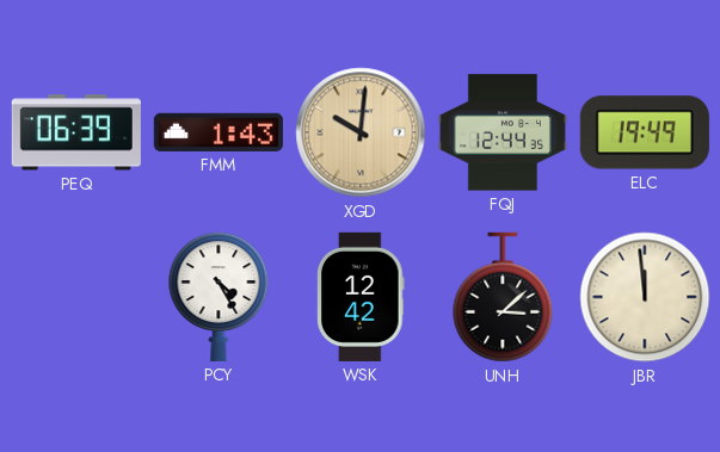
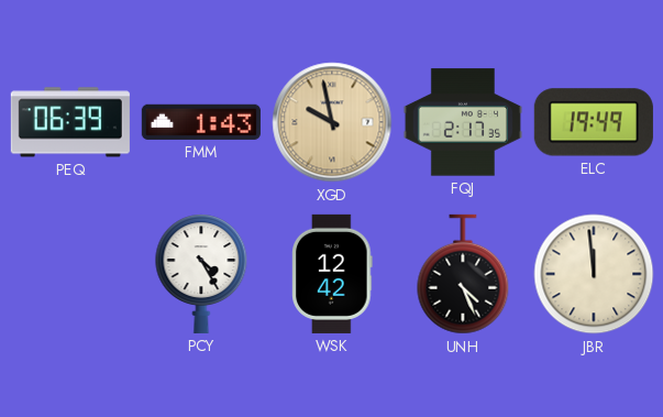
XGD: 10:01 -> 9:58 (332, 122)
FQJ: 12:44 -> 2:17 (463, 122)
UNH: 3:08 -> 4:26 (463, 274)
